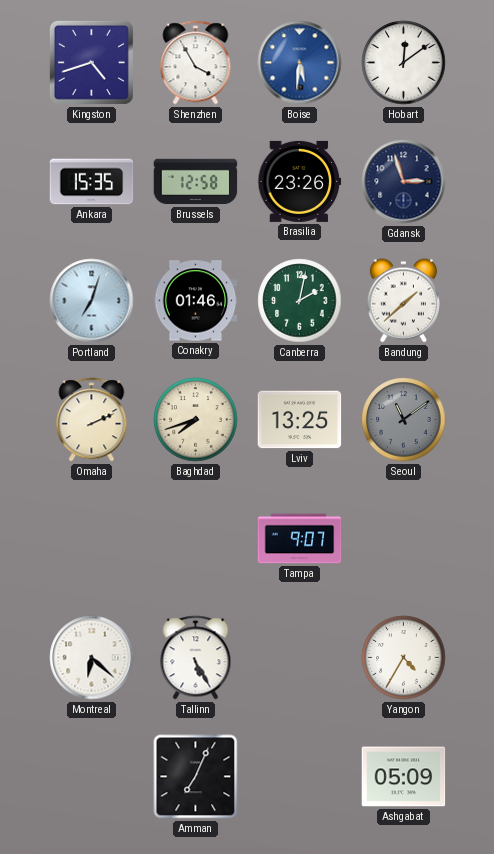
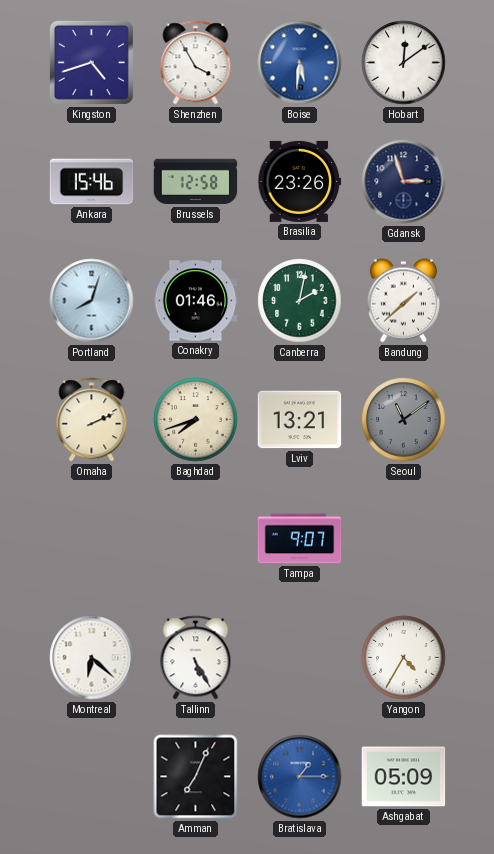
Ankara: 15:35 -> 15:46 (92, 182)
Portland: 7:03 -> 8:03 (92, 301)
Lviv: 13:25 -> 13:21 (300, 420)
Bratislava: none -> 1:15 (300, 777)
